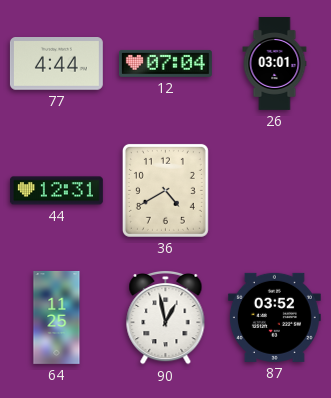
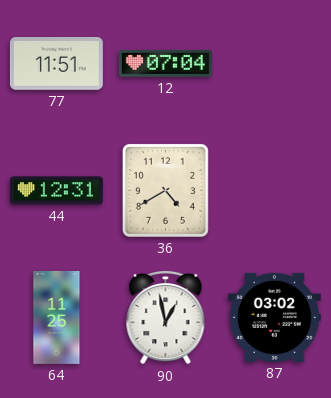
77: 4:44 -> 11:51 (56, 64)
26: 03:01 -> none (275, 64)
87: 03:52 -> 03:02 (274, 317)
